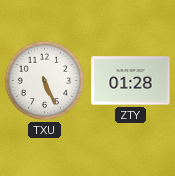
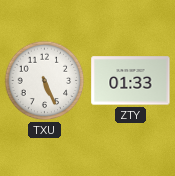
ZTY: 01:28 -> 01:33 (131, 81)
